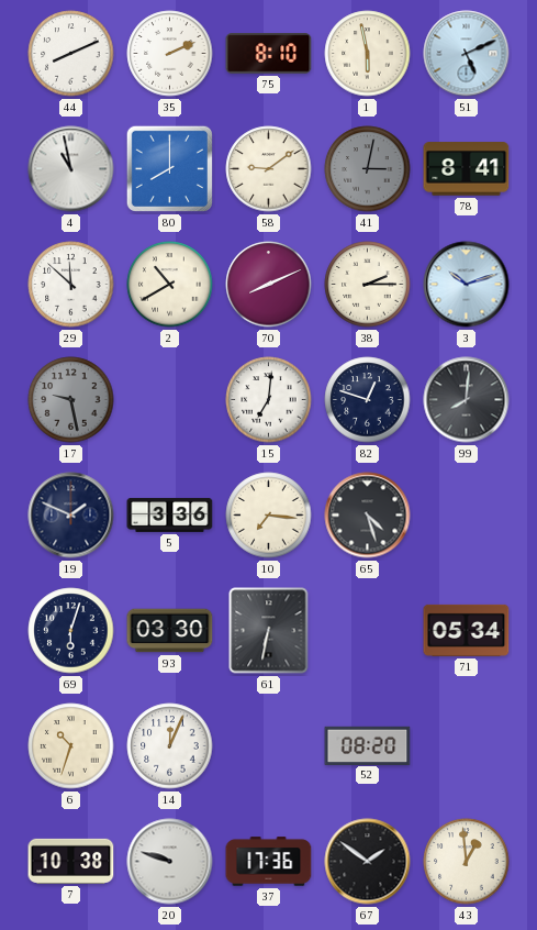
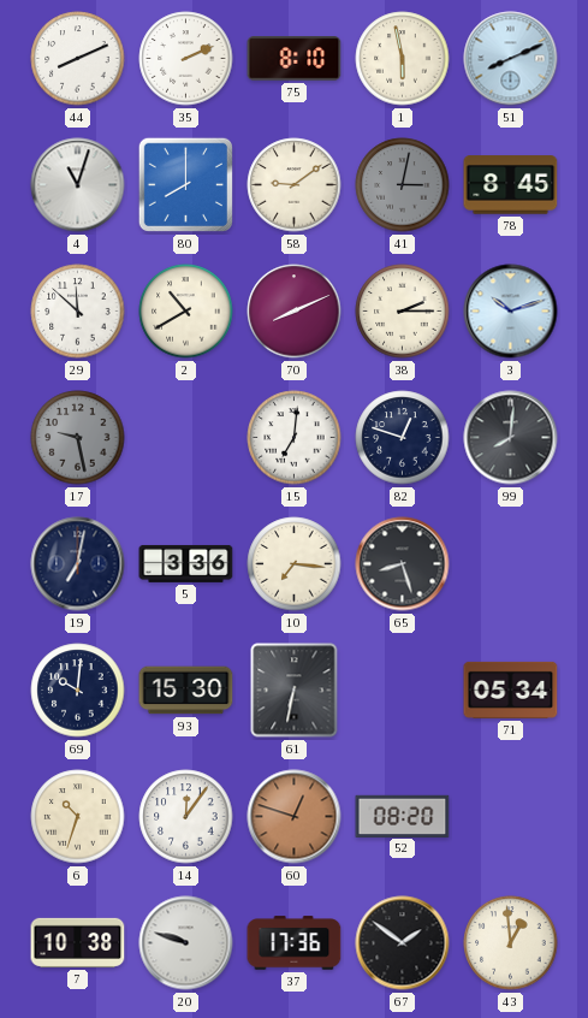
51: 5:11 -> 8:11 (511, 59)
4: 10:58 -> 11:03 (78, 185)
78: 8:41 -> 8:45 (511, 185)
19: 1:49 -> 7:02 (78, 564)
65: 4:27 -> 8:27 (403, 564)
69: 6:03 -> 10:01 (78, 691)
93: 03:30 -> 15:30 (186, 691)
14: 12:04 -> 12:06 (186, 817)
60: none -> 12:48 (295, 817)
